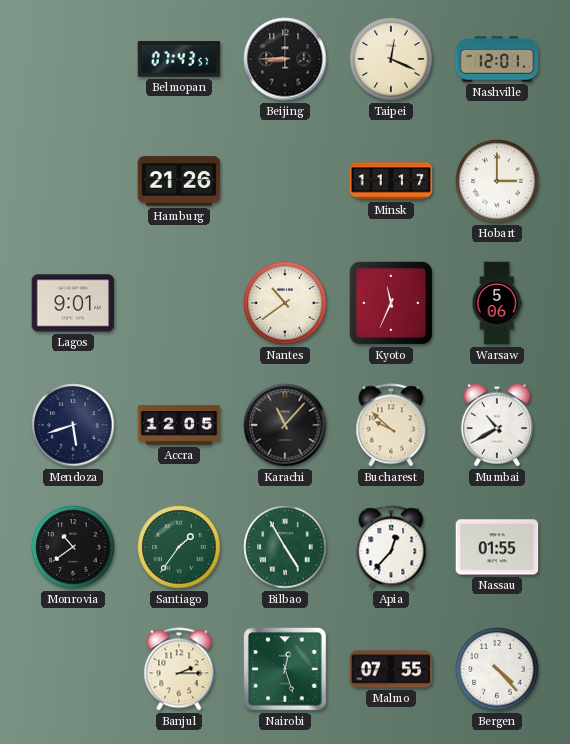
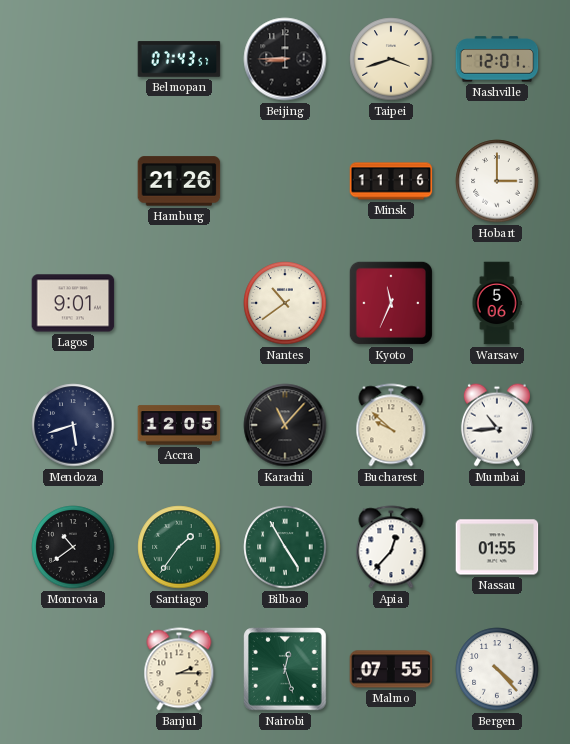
Taipei: 12:19 -> 3:42 (391, 59)
Minsk: 11:17 -> 11:16 (391, 181)
Mumbai: 10:40 -> 10:44 (497, 425)
